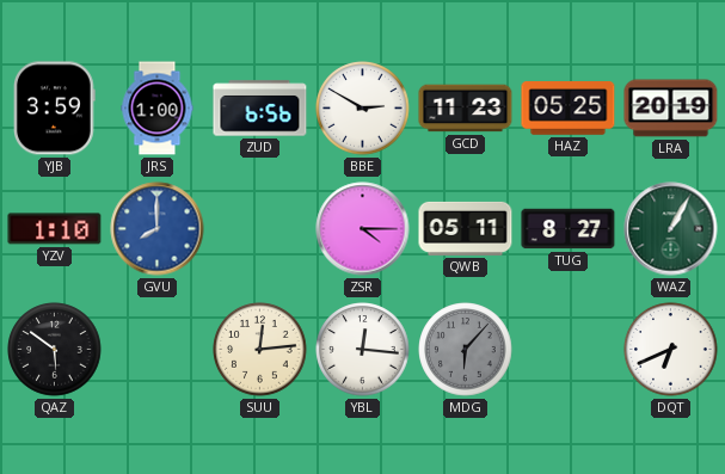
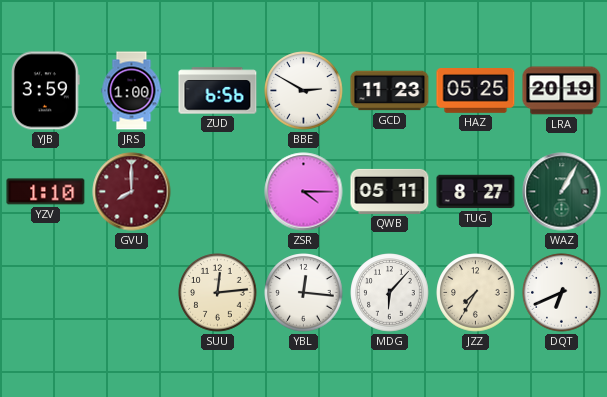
GVU dial: blue -> burgundy (132, 192)
QAZ: 5:51 -> none (55, 350)
MDG dial: grey -> white (390, 293)
JZZ: none -> 7:35 (476, 293)
